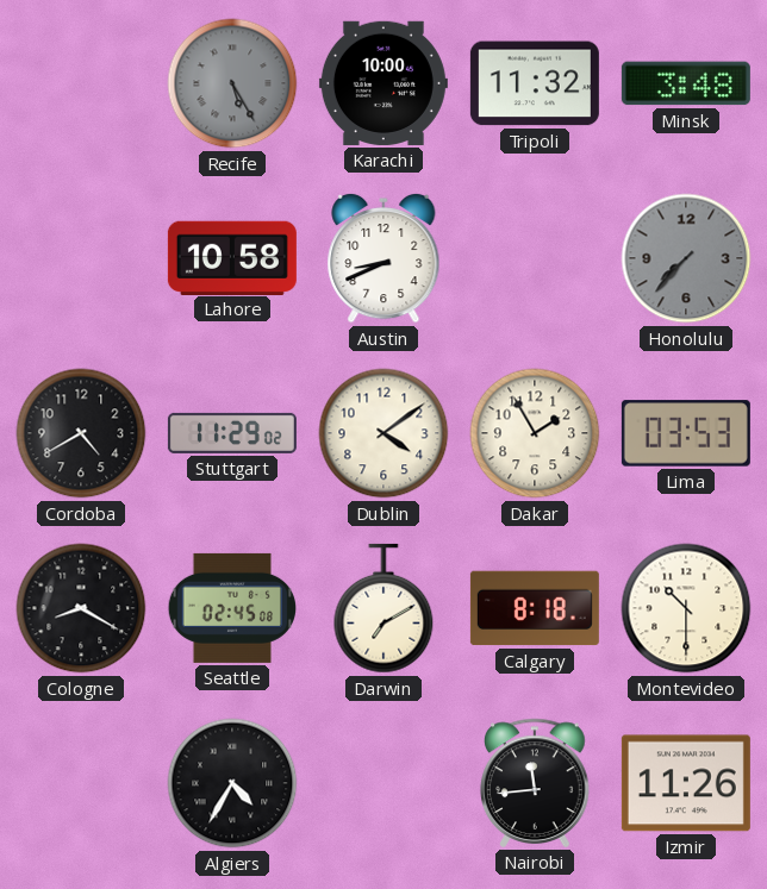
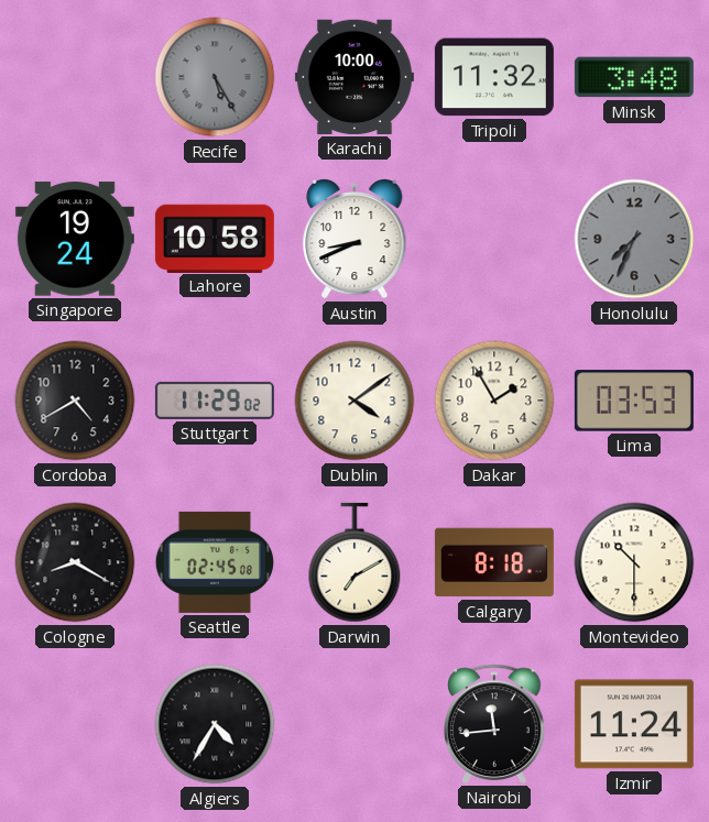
Singapore: none -> 19:24 (75, 239)
Honolulu: 7:37 -> 7:34 (634, 239)
Izmir: 11:26 -> 11:24 (634, 724)
